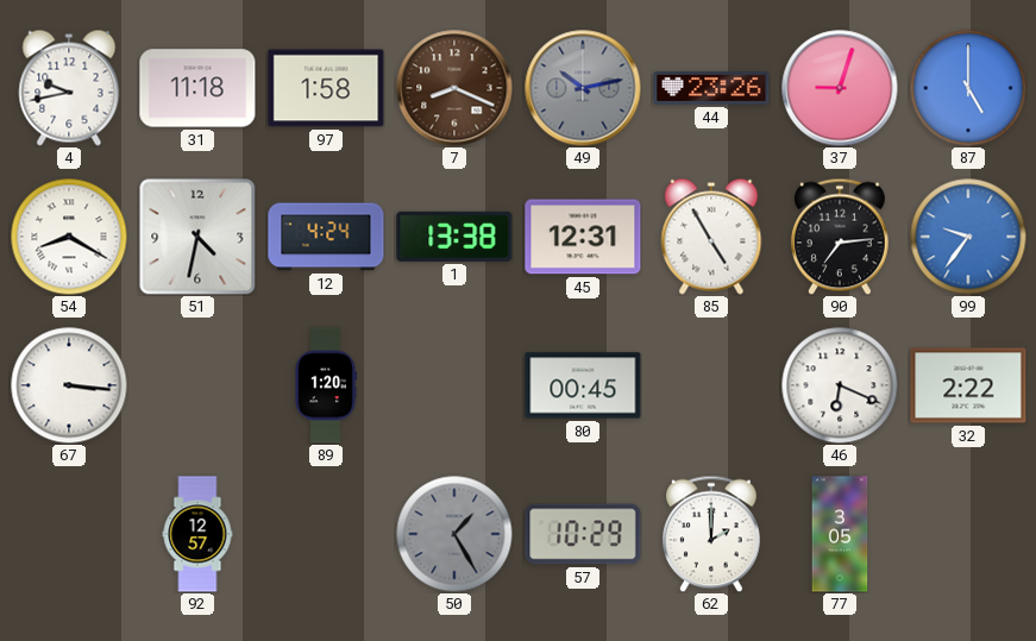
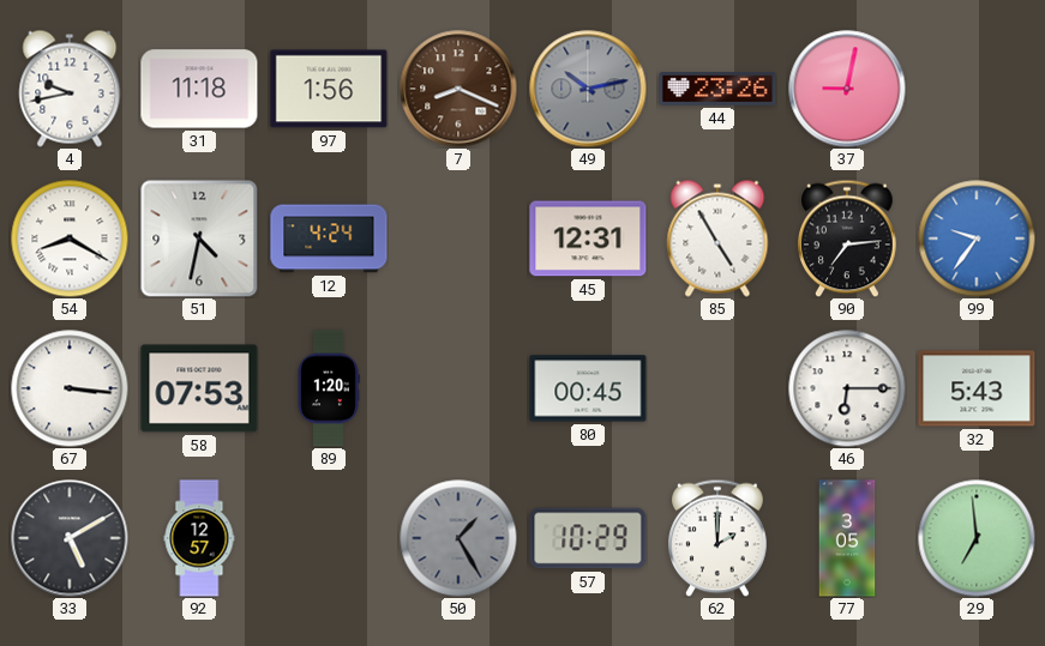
97: 1:58 -> 1:56 (329, 89)
37: 9:03 -> 9:02 (847, 89)
87: 5:00 -> none (968, 88)
1: 13:38 -> none (454, 237)
58: none -> 07:53 (199, 388)
46: 6:19 -> 6:15 (847, 388)
32: 2:22 -> 5:43 (977, 388)
33: none -> 5:10 (70, 538)
29: none -> 6:59 (977, 538)
